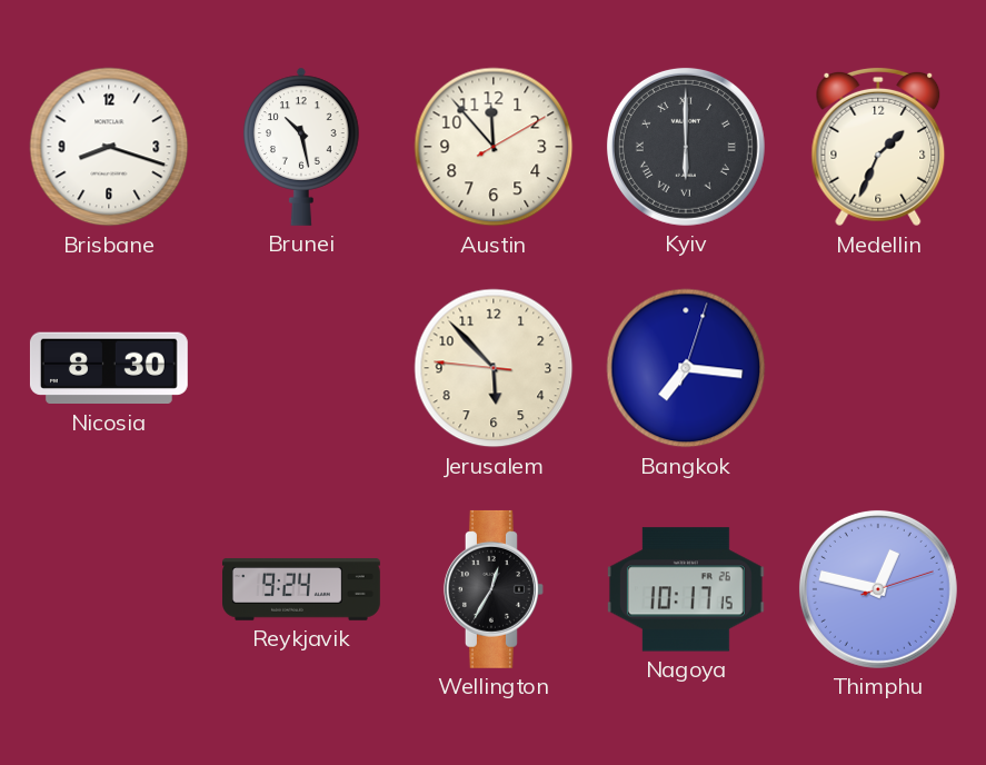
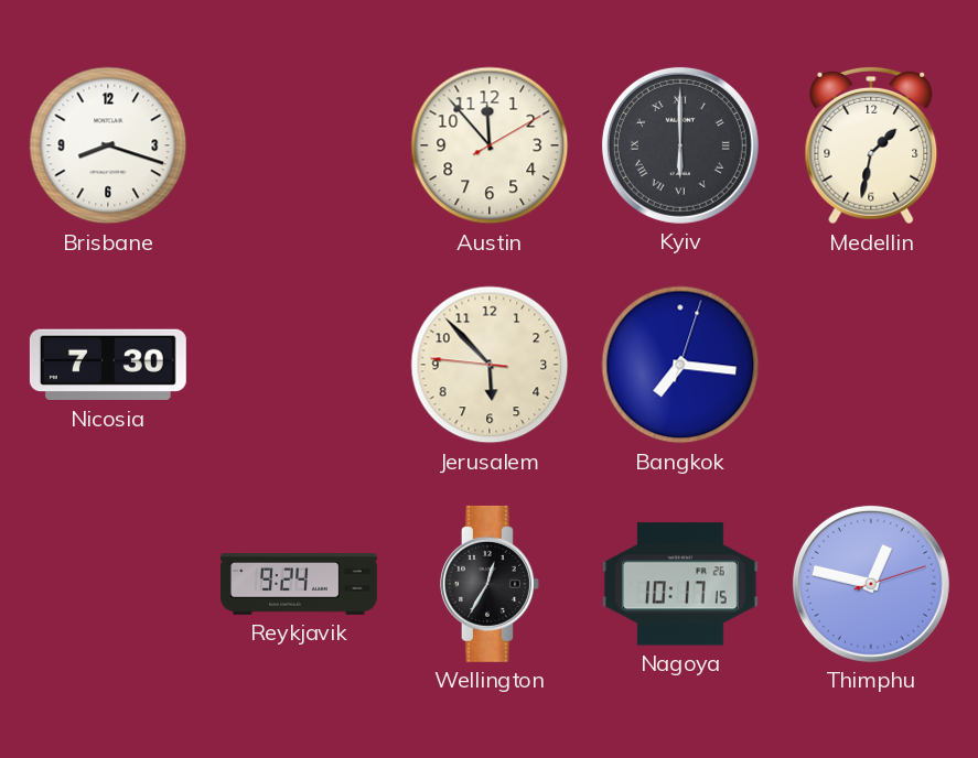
Brunei: 10:28 -> none (301, 147)
Medellin: 1:34 -> 1:32 (871, 145)
Nicosia: 8:30 -> 7:30 (108, 365)
